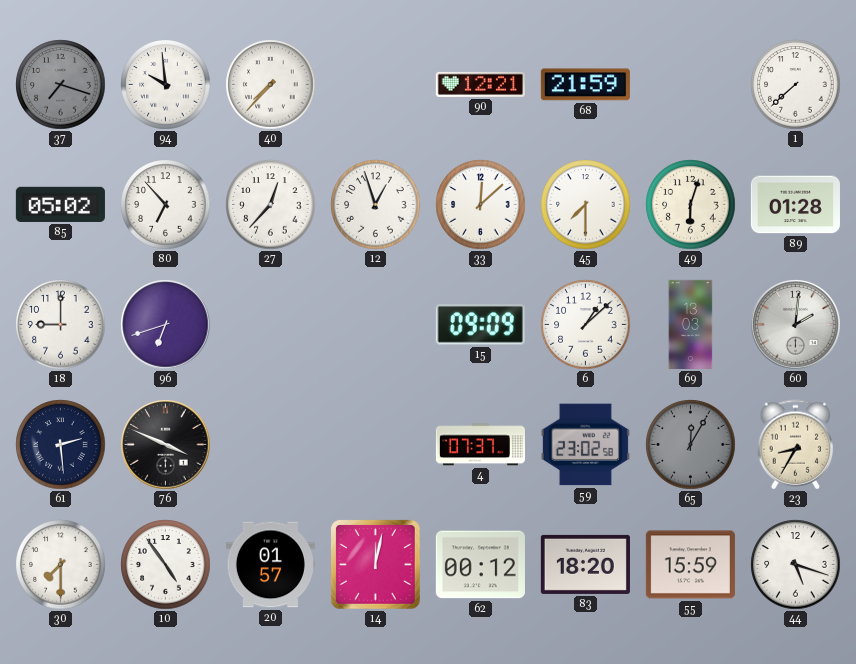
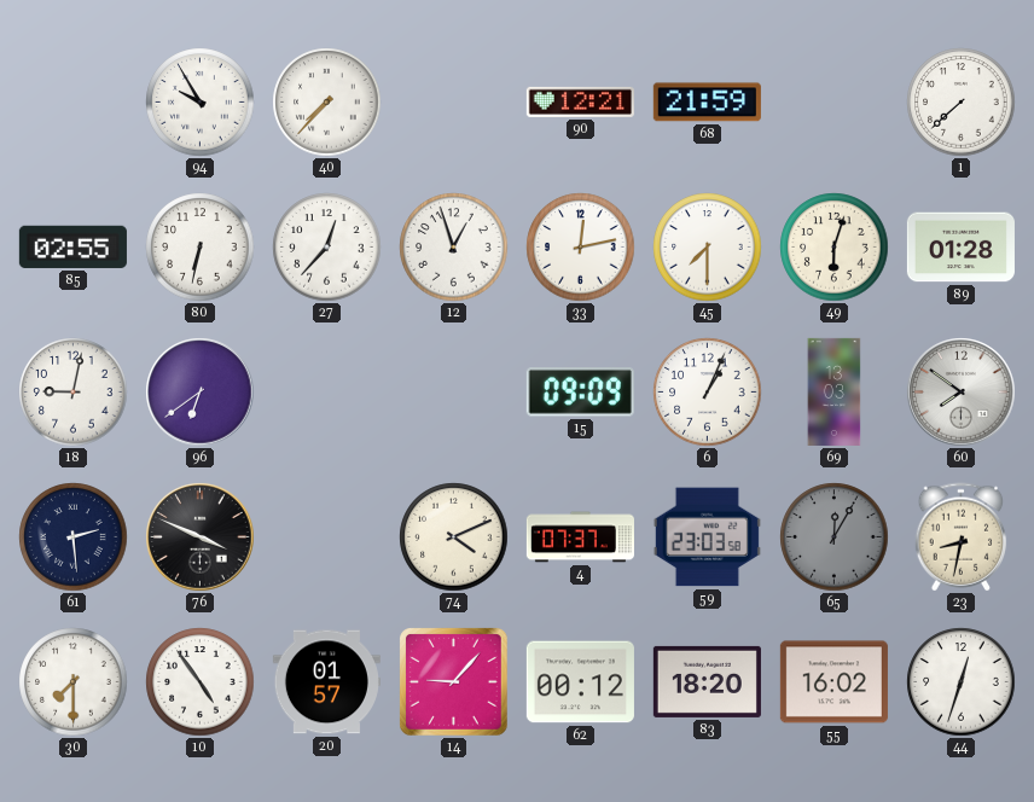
37: 7:18 -> none (61, 85)
94: 9:59 -> 9:55 (201, 103)
85: 05:02 -> 02:55 (72, 246)
80: 6:53 -> 6:32 (201, 248)
33: 12:08 -> 12:13 (581, 248)
18: 9:00 -> 9:02 (74, 393)
96: 6:42 -> 6:39 (201, 393)
6: 1:08 -> 1:04 (708, 393)
60: 2:01 -> 7:51 (962, 393)
74: none -> 4:11 (454, 537)
59: 23:02 -> 23:03 (707, 537)
23: 8:35 -> 8:32 (962, 537)
14: 12:02 -> 9:07 (454, 682)
55: 15:59 -> 16:02 (833, 682)
44: 5:18 -> 12:33 (962, 682)
